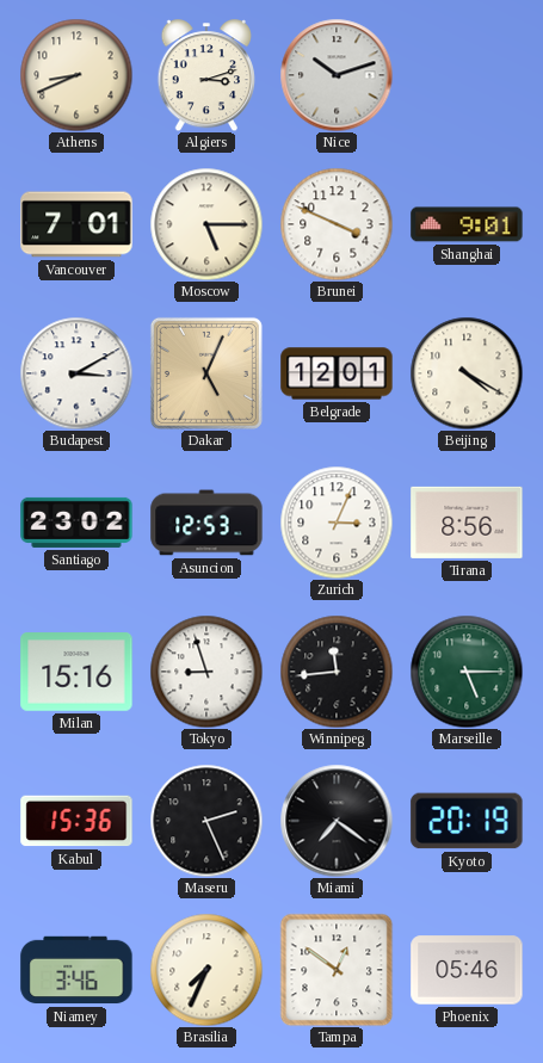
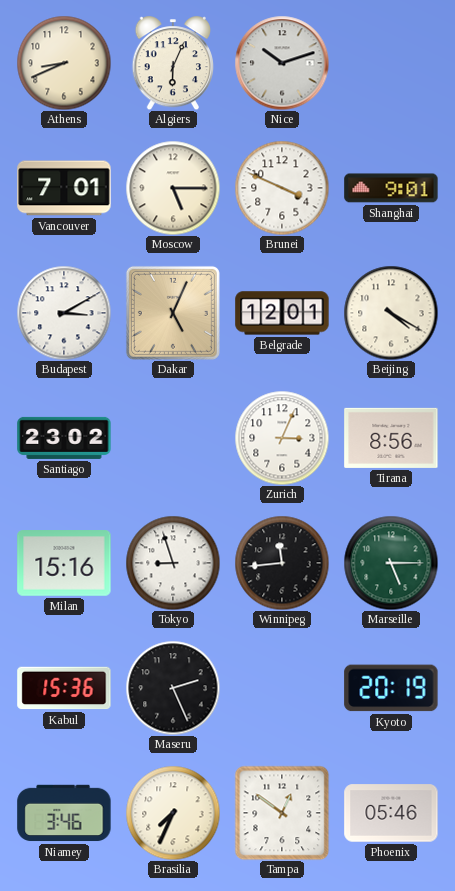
Algiers: 3:12 -> 6:04 (172, 63)
Asuncion: 12:53 -> none (206, 523)
Miami: 7:21 -> none (337, 821)
